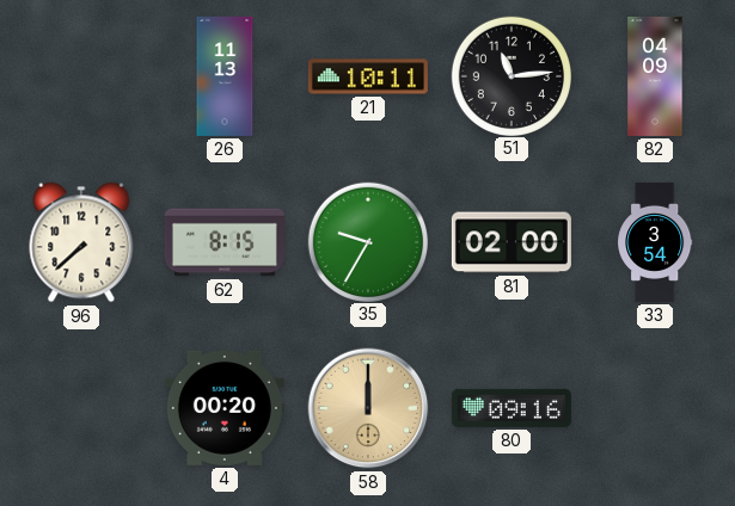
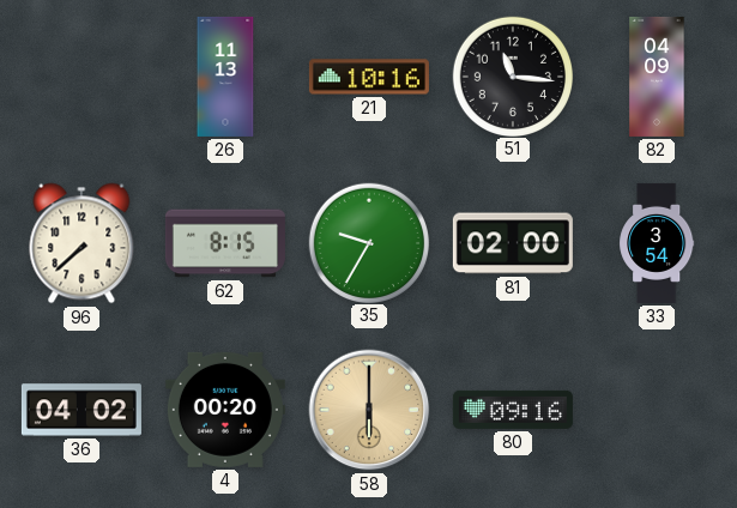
21: 10:11 -> 10:16 (369, 77)
51: 11:14 -> 11:16 (512, 75)
36: none -> 04:02 (81, 410)
58: 12:00 -> 6:00 (369, 410)
